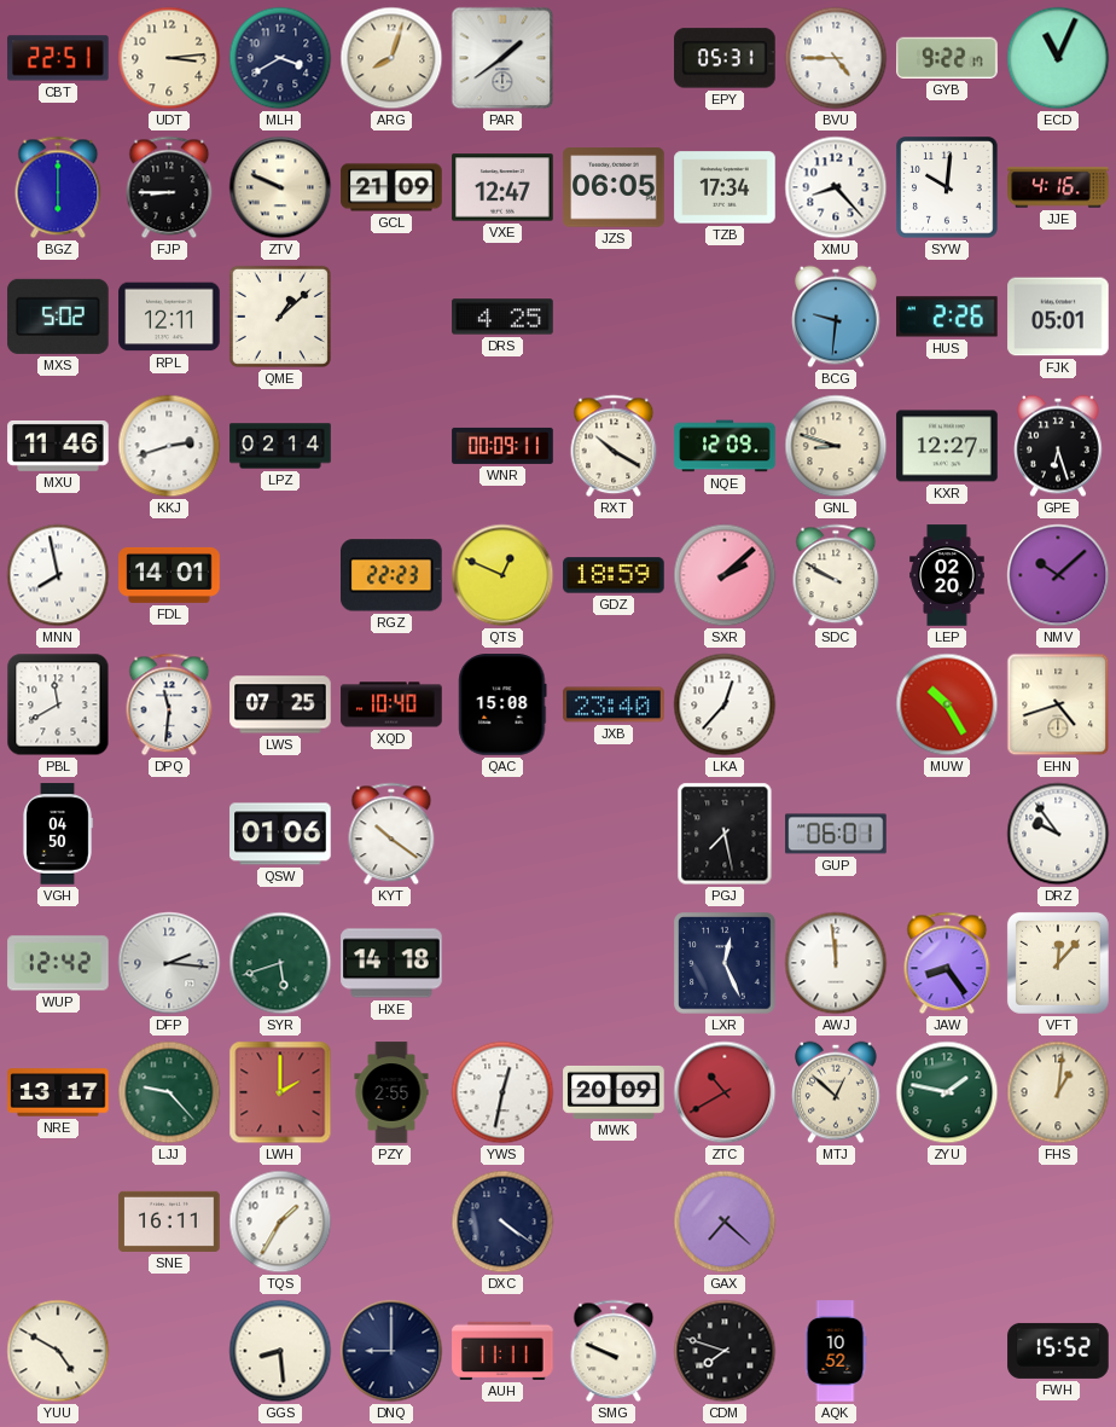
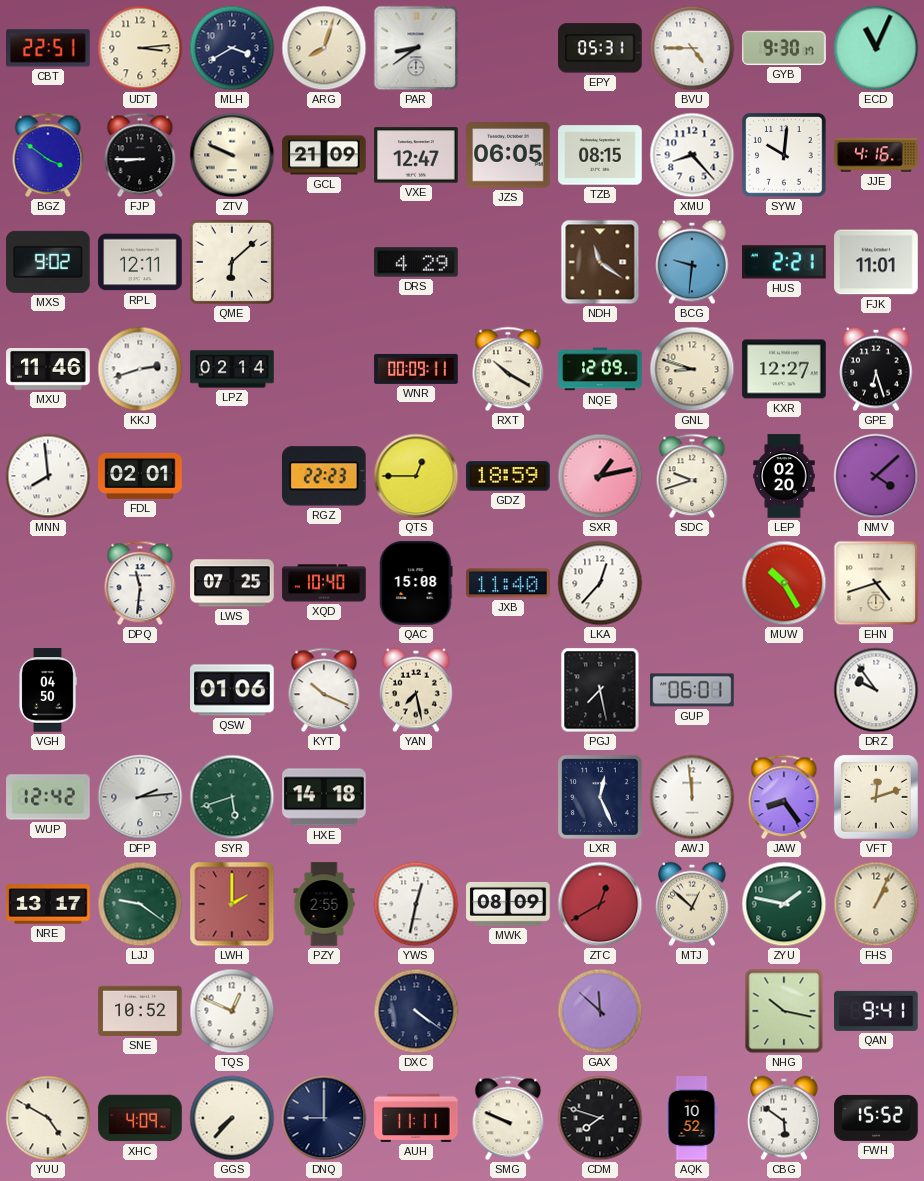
PAR: 1:39 -> 8:39 (416, 48)
GYB: 9:22 -> 9:30 (784, 48)
BGZ: 6:00 -> 3:51 (48, 155)
TZB: 17:34 -> 08:15 (600, 155)
MXS: 5:02 -> 9:02 (48, 262)
QME: 1:08 -> 6:08 (232, 262)
DRS: 4:25 -> 4:29 (416, 262)
NDH: none -> 11:21 (600, 262)
HUS: 2:26 -> 2:21 (784, 262)
FJK: 05:01 -> 11:01 (876, 262)
MNN: 7:58 -> 7:59 (48, 476)
FDL: 14:01 -> 02:01 (140, 476)
QTS: 12:49 -> 12:45 (416, 476)
SXR: 2:08 -> 1:13 (600, 476)
SDC: 9:50 -> 9:42 (692, 476)
NMV: 10:08 -> 4:08 (876, 476)
PBL: 11:40 -> none (58, 704)
JXB: 23:40 -> 11:40 (508, 583)
KYT: 10:21 -> 10:19 (324, 690)
YAN: none -> 7:28 (416, 690)
DFP: 2:16 -> 2:14 (140, 797)
VFT: 12:07 -> 12:12 (876, 797)
LJJ: 9:23 -> 9:21 (140, 904)
MWK: 20:09 -> 08:09 (508, 904)
ZTC: 10:40 -> 12:40 (600, 904)
FHS: 1:01 -> 1:04 (876, 904)
SNE: 16:11 -> 10:52 (140, 1011)
TQS: 1:35 -> 12:49 (232, 1011)
GAX: 7:22 -> 11:52 (600, 1011)
NHG: none -> 10:17 (784, 1011)
QAN: none -> 9:41 (876, 1011)
XHC: none -> 4:09 (140, 1118)
GGS: 8:29 -> 7:37 (232, 1118)
CBG: none -> 5:51 (784, 1118)
